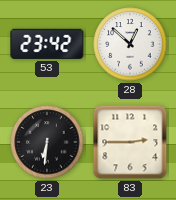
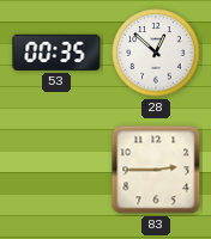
53: 23:42 -> 00:35 (56, 53)
23: 6:31 -> none (47, 142)
